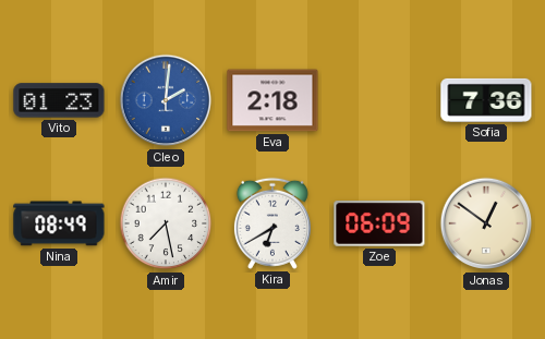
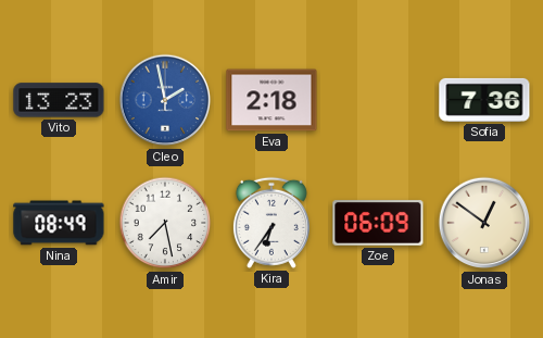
Vito: 01:23 -> 13:23 (59, 100)
Cleo: 2:01 -> 1:58 (165, 100)
Kira: 6:40 -> 6:36 (271, 223)
